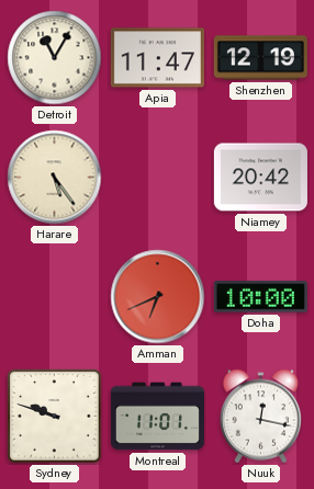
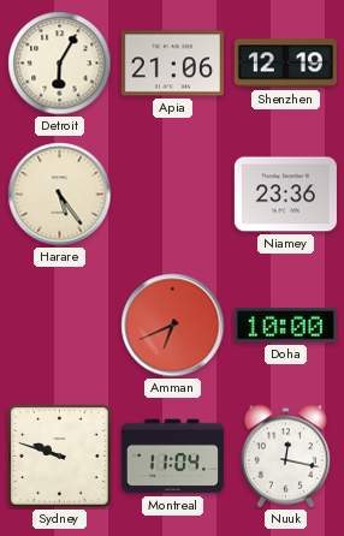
Detroit: 11:05 -> 6:05 (60, 64)
Apia: 11:47 -> 21:06 (172, 64)
Niamey: 20:42 -> 23:36 (285, 195)
Montreal: 11:01 -> 11:04 (172, 457)
